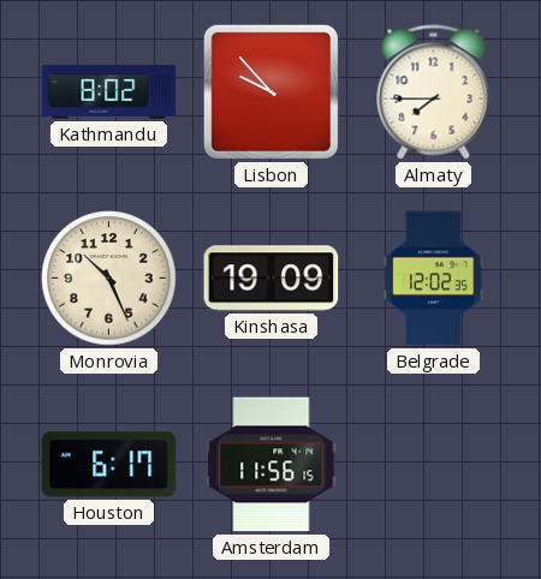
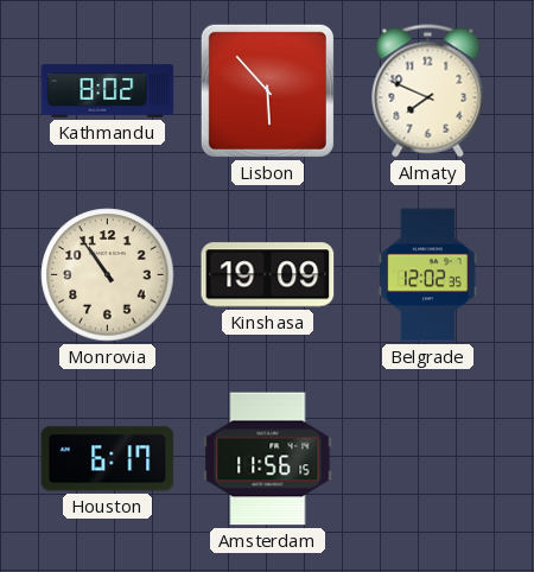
Lisbon: 9:53 -> 5:53 (267, 90)
Almaty: 7:45 -> 7:49 (428, 91)
Monrovia: 10:26 -> 10:54 (108, 275)
